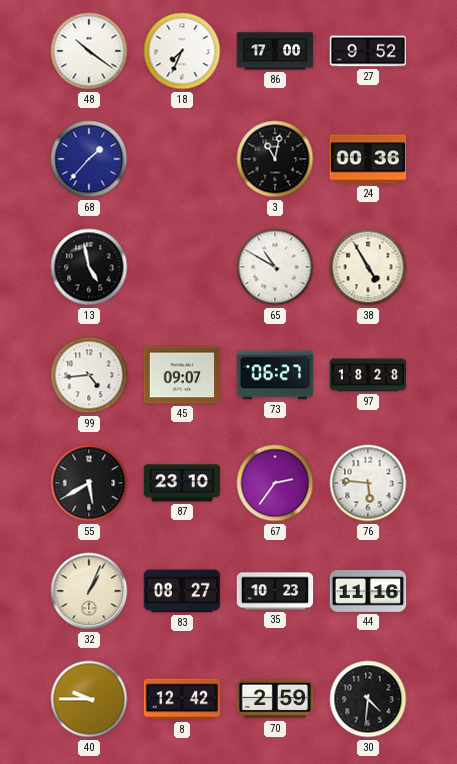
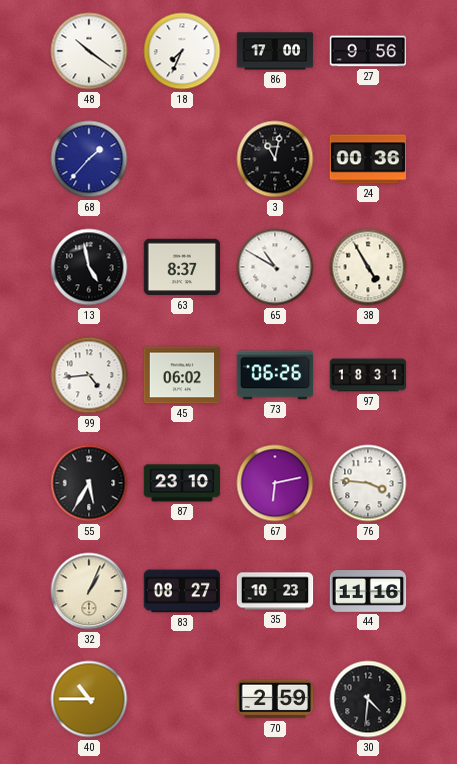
27: 9:52 -> 9:56 (368, 51)
63: none -> 8:37 (182, 267)
45: 09:07 -> 06:02 (182, 375)
73: 06:27 -> 06:26 (275, 375)
97: 18:28 -> 18:31 (368, 375)
55: 5:40 -> 5:35 (89, 483)
67: 2:36 -> 6:13 (275, 483)
76: 5:46 -> 3:46 (368, 483)
40: 9:45 -> 10:45 (89, 699)
8: 12:42 -> none (182, 699)
